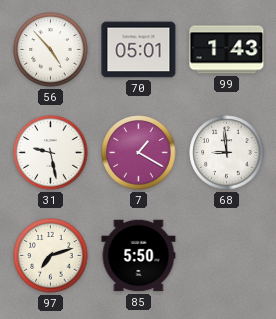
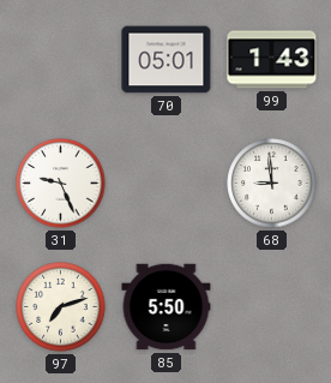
56: 4:53 -> none (51, 50)
31: 9:28 -> 9:26 (61, 184)
7: 1:20 -> none (139, 153)
